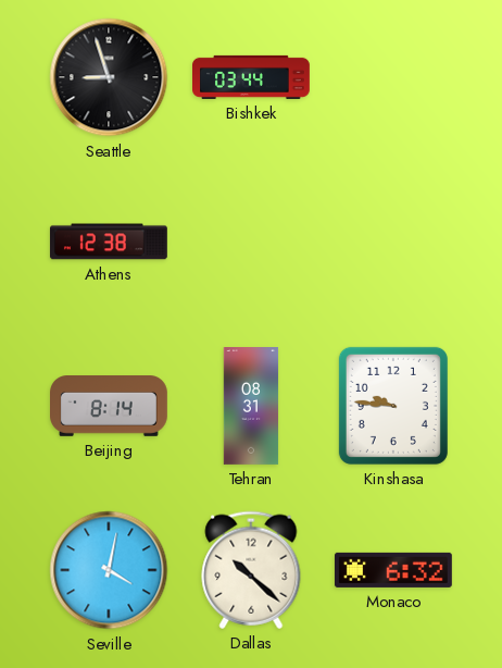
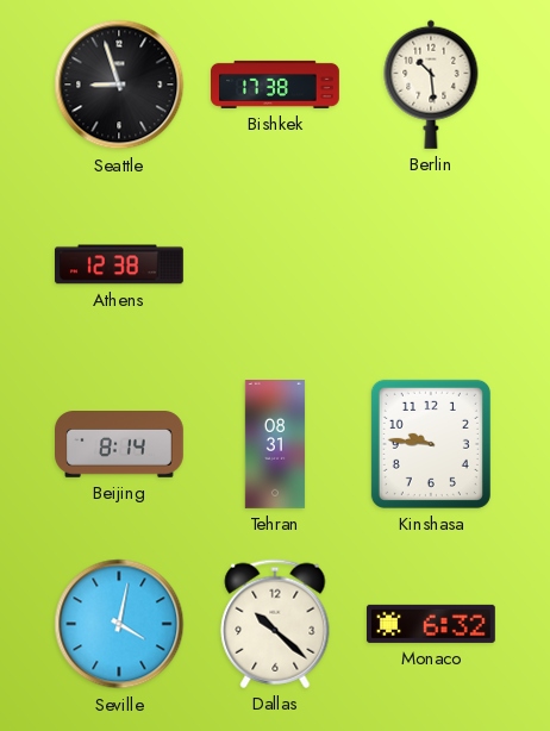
Bishkek: 03:44 -> 17:38 (276, 85)
Berlin: none -> 10:29 (431, 85)
